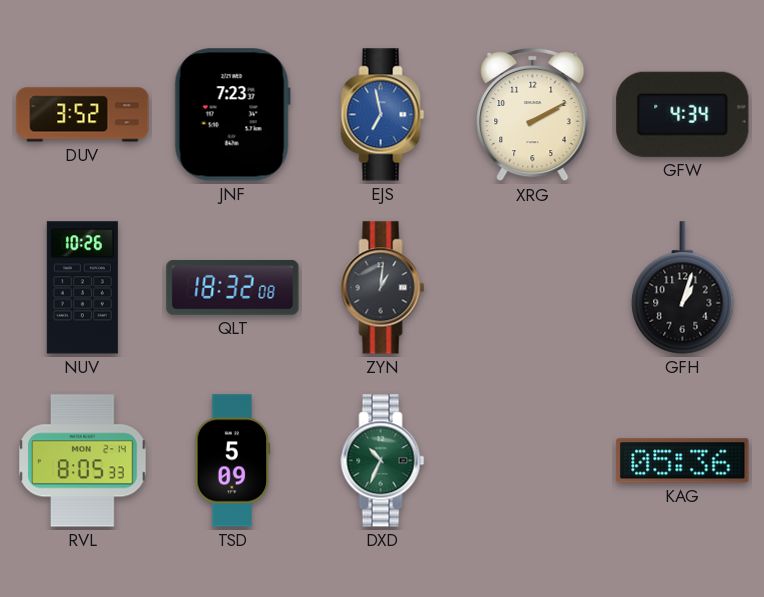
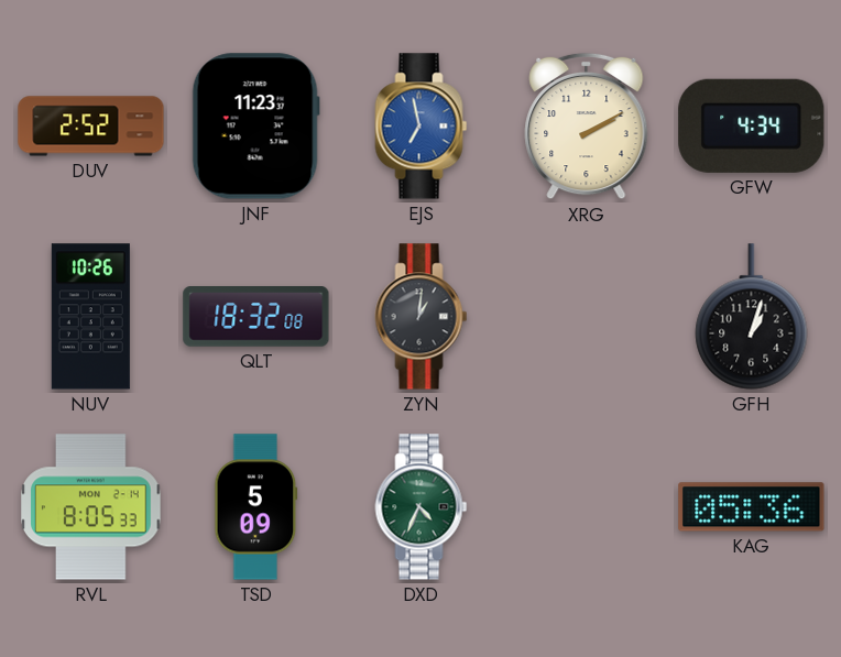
DUV: 3:52 -> 2:52 (91, 127)
JNF: 7:23 -> 11:23 (255, 127)
DXD: 10:34 -> 4:34 (422, 507)
